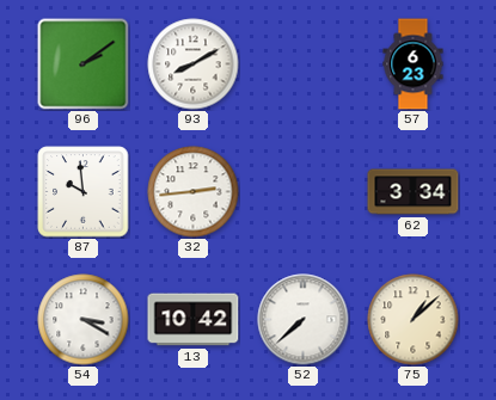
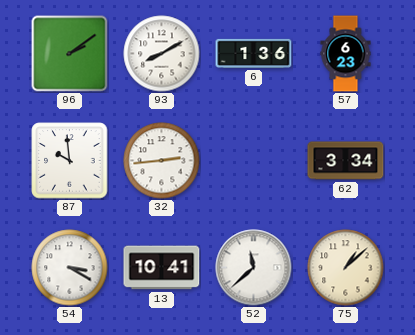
6: none -> 1:36 (254, 53)
13: 10:42 -> 10:41 (162, 268)
52: 7:38 -> 11:38 (254, 268)
